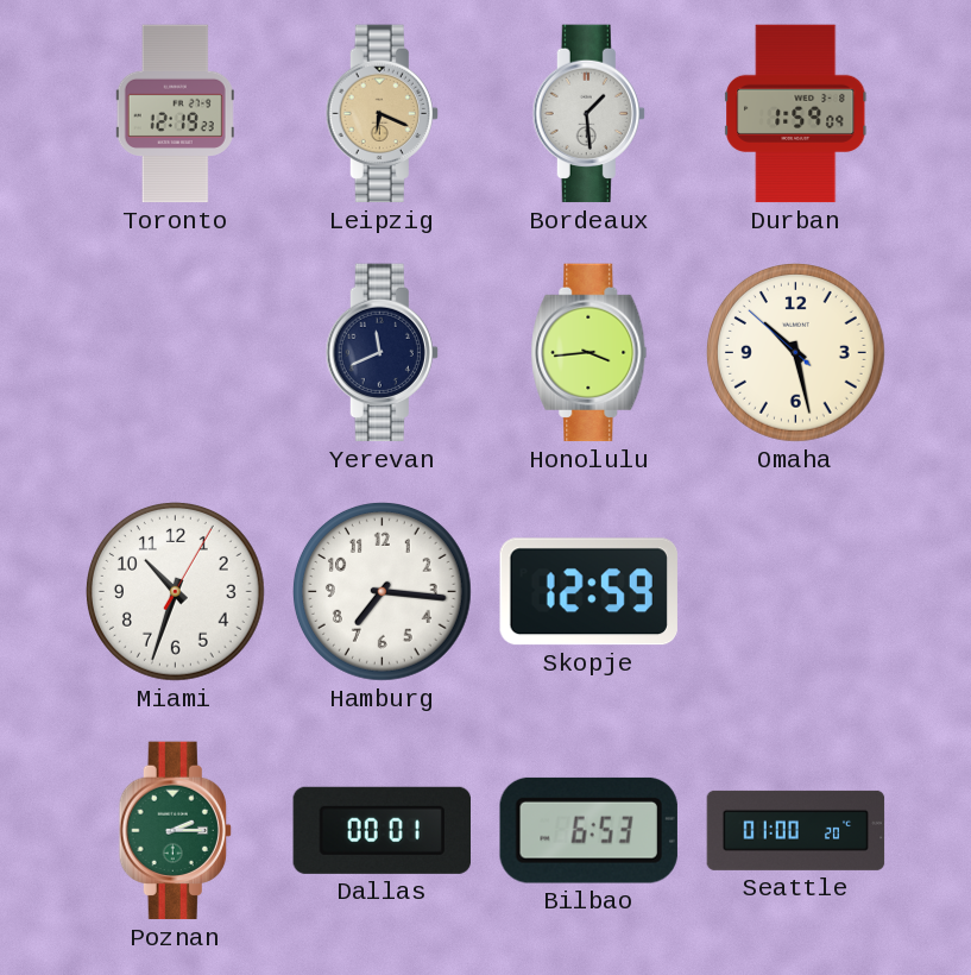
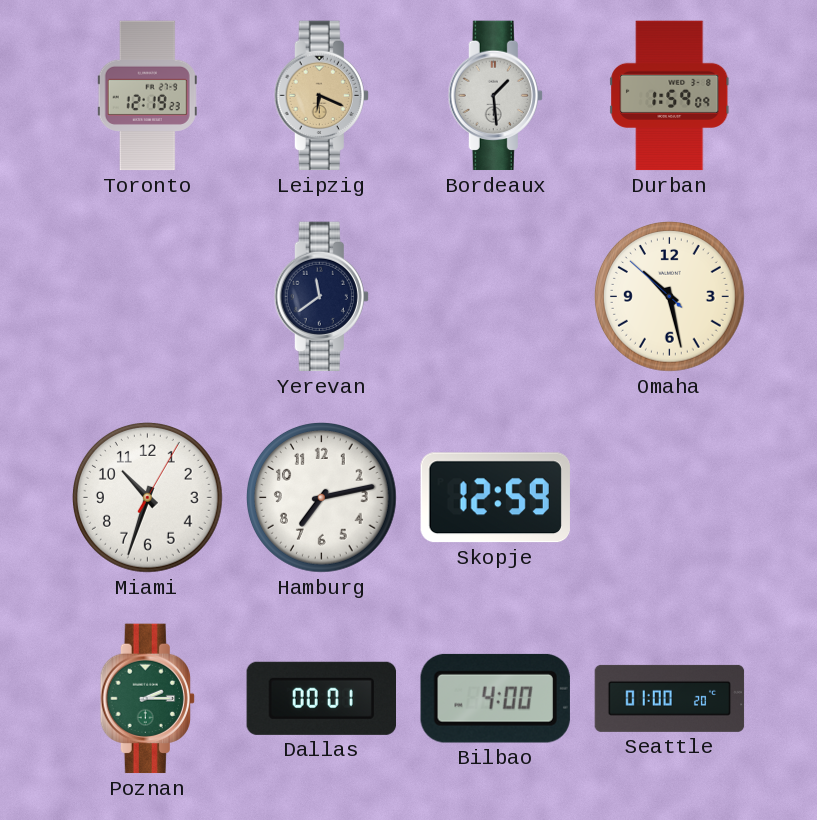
Yerevan: 11:41 -> 11:39 (321, 297)
Honolulu: 3:44 -> none (589, 353)
Hamburg: 7:16 -> 7:13 (322, 498)
Bilbao: 6:53 -> 4:00 (495, 698)
